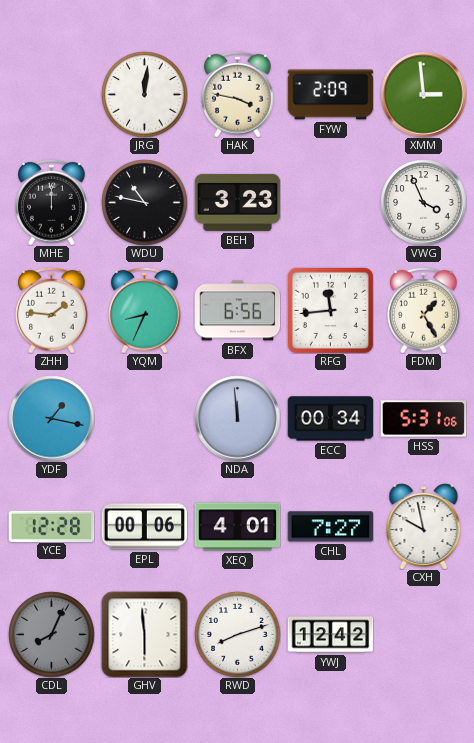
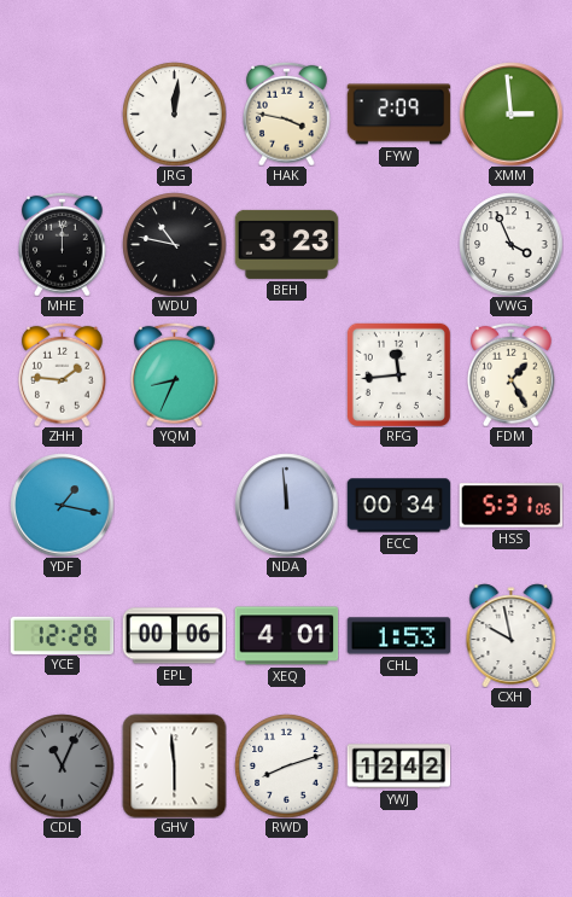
BFX: 6:56 -> none (237, 311)
CHL: 7:27 -> 1:53 (398, 636)
CDL: 8:04 -> 11:04 (62, 765)
